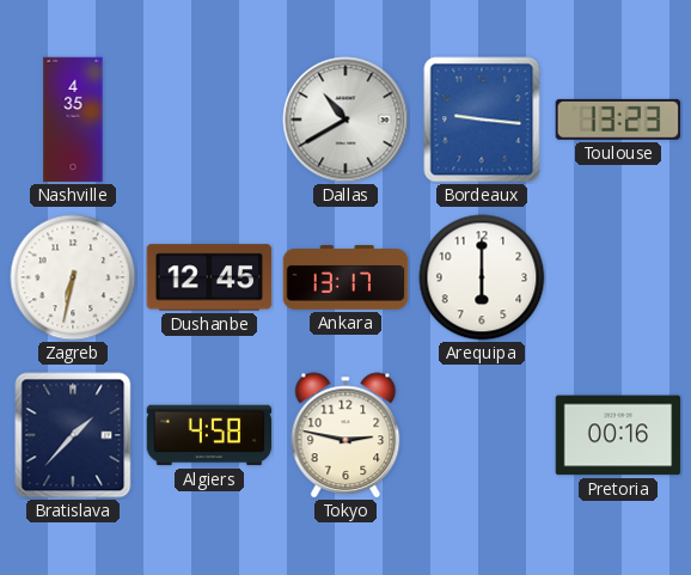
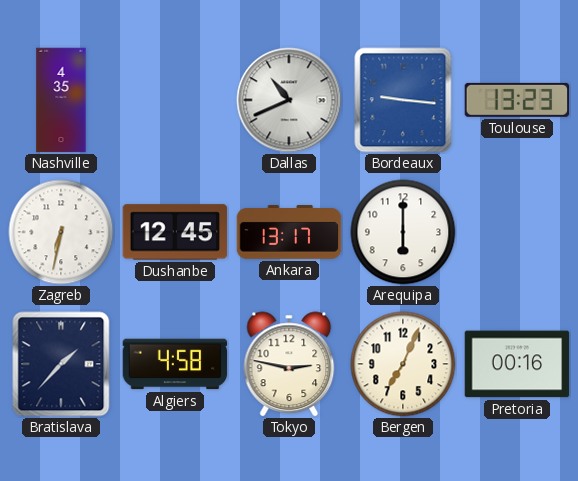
Dallas: 10:40 -> 10:41 (289, 100)
Bergen: none -> 7:04 (403, 364)
